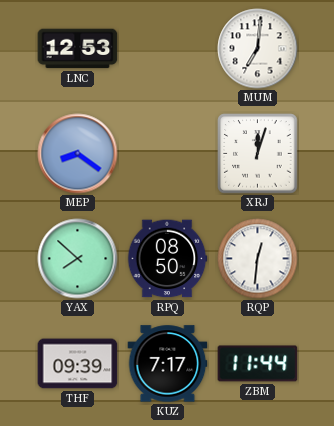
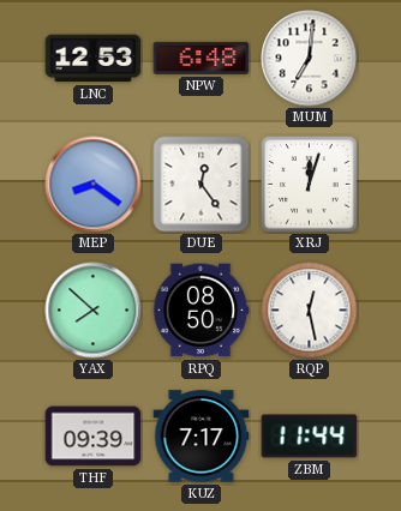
NPW: none -> 6:48 (202, 58)
DUE: none -> 12:24 (202, 185)
RQP: 12:31 -> 12:28 (310, 311)
